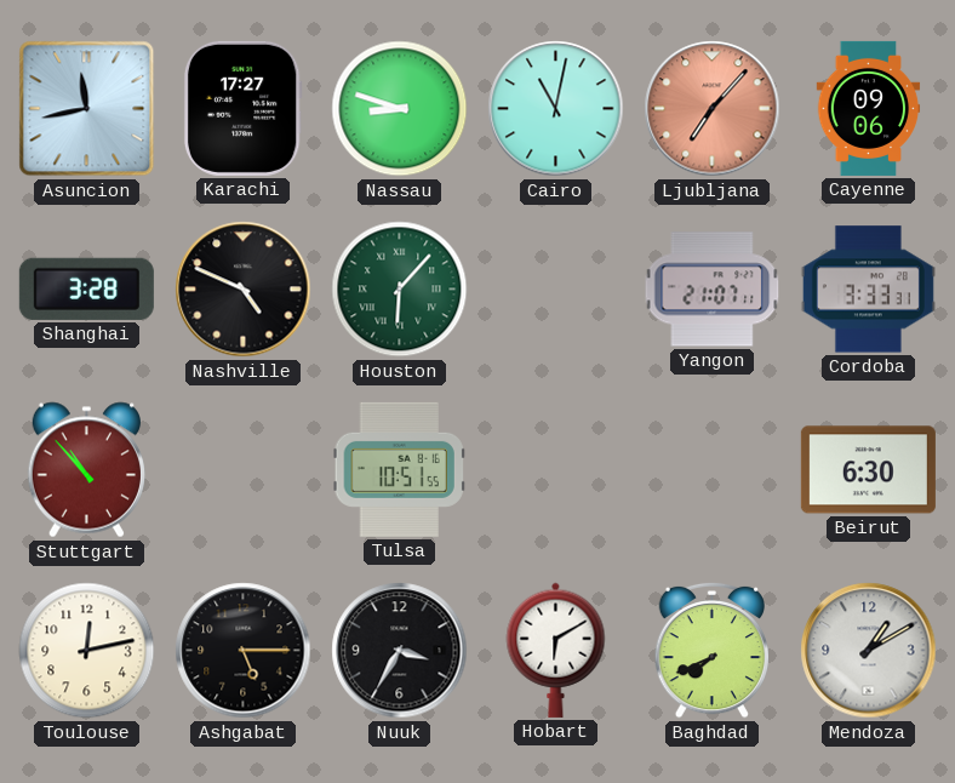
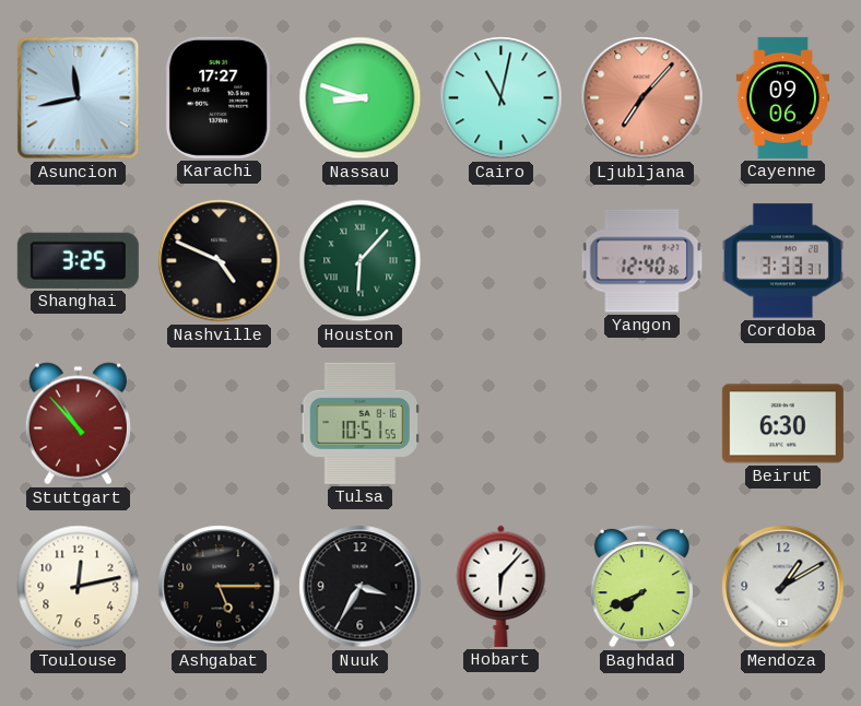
Shanghai: 3:28 -> 3:25 (78, 260)
Yangon: 21:07 -> 12:40 (642, 261)
Hobart: 6:10 -> 6:07 (502, 586)
